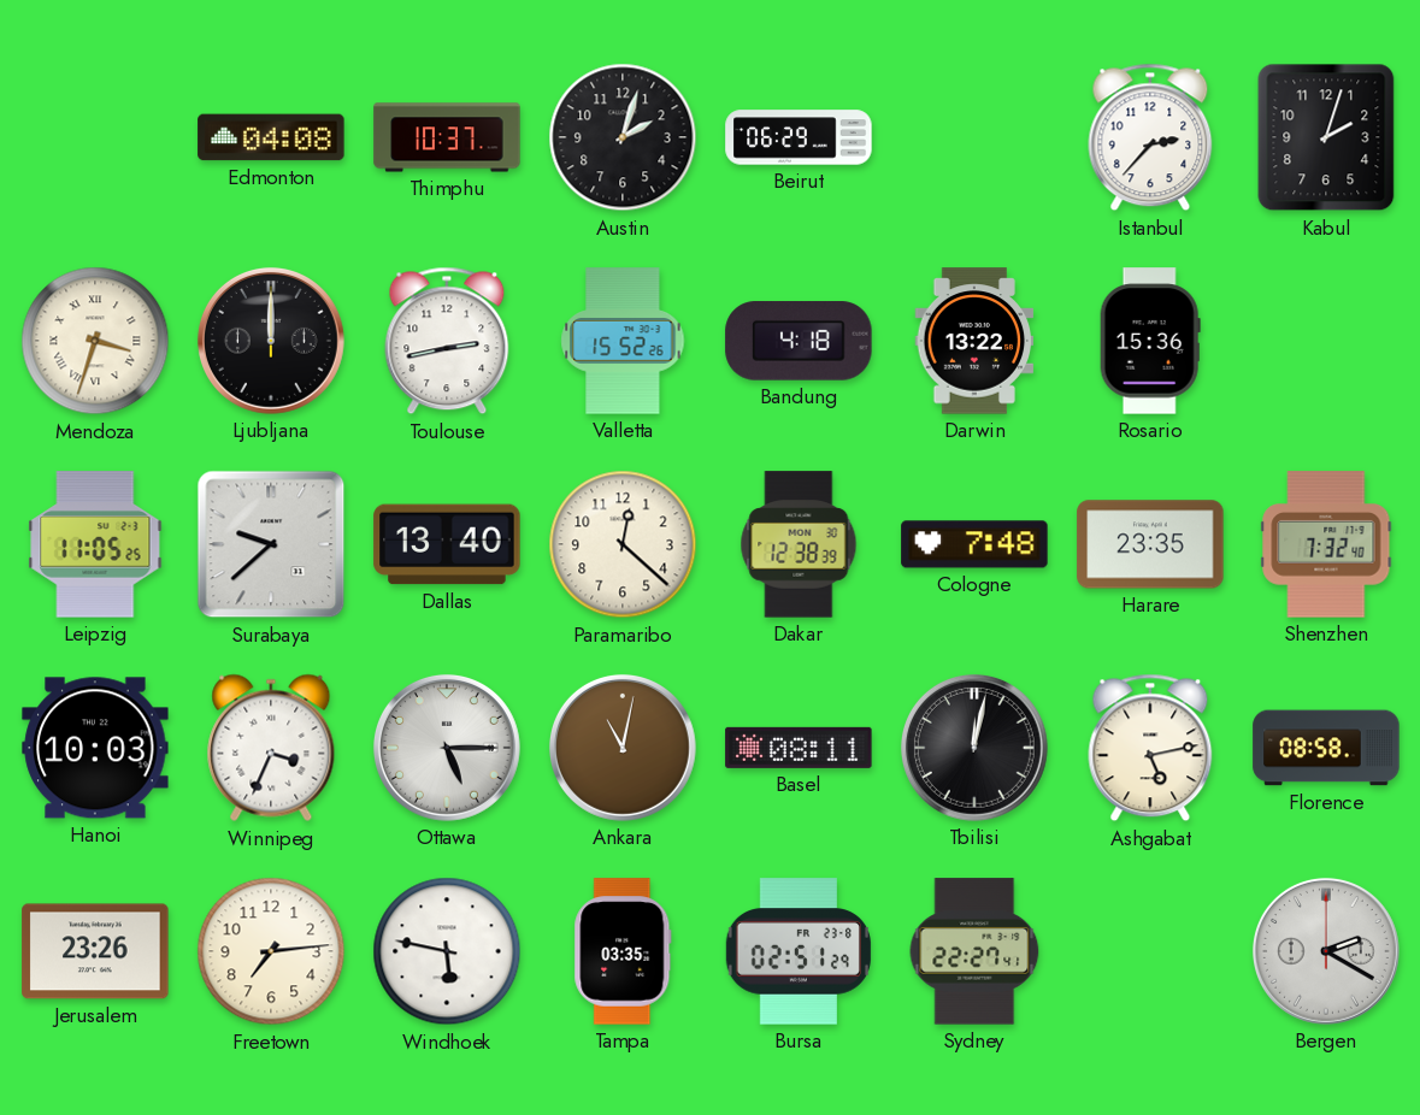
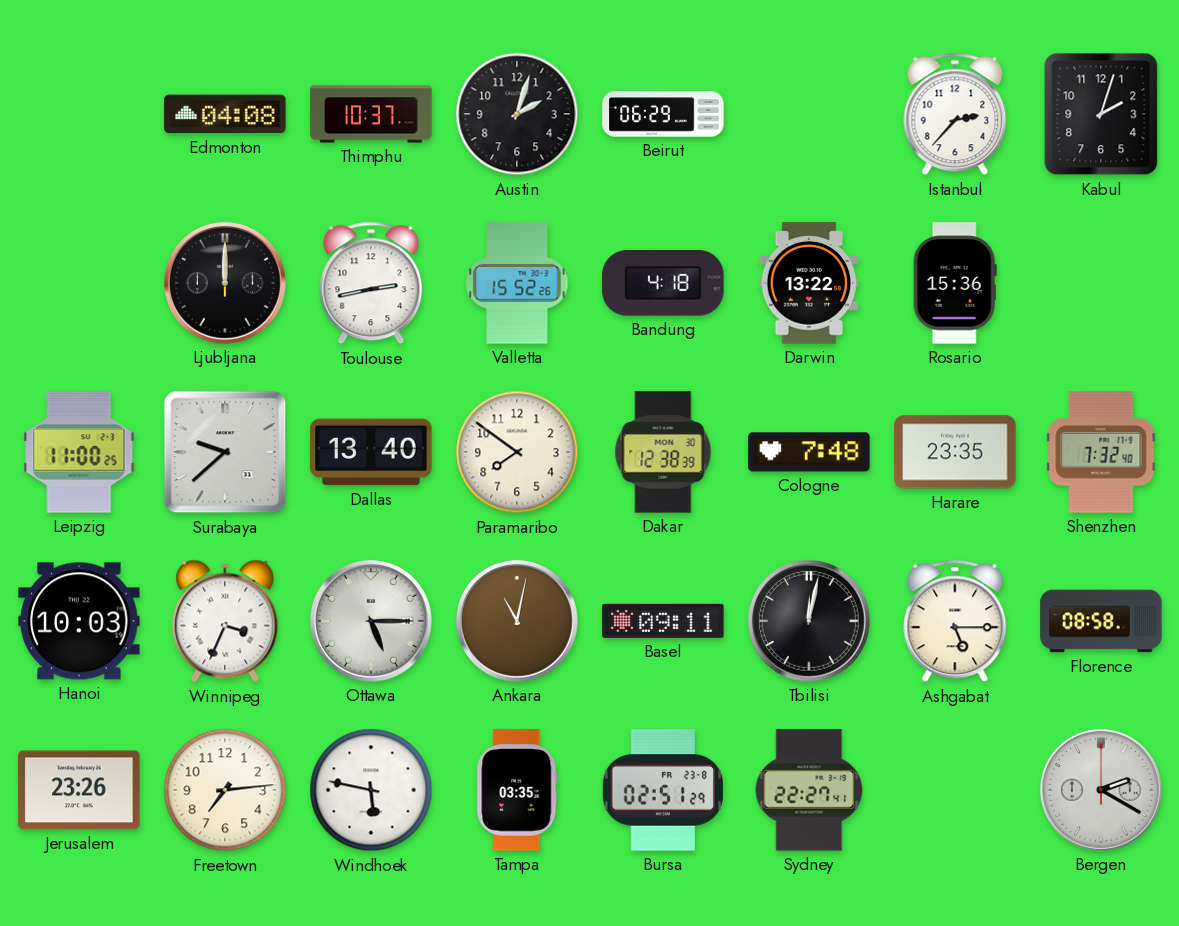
Mendoza: 3:33 -> none (95, 341)
Leipzig: 11:05 -> 11:00 (79, 452)
Paramaribo: 12:22 -> 7:51 (517, 452)
Basel: 08:11 -> 09:11 (663, 621)
Ashgabat: 5:13 -> 5:15 (955, 621)
